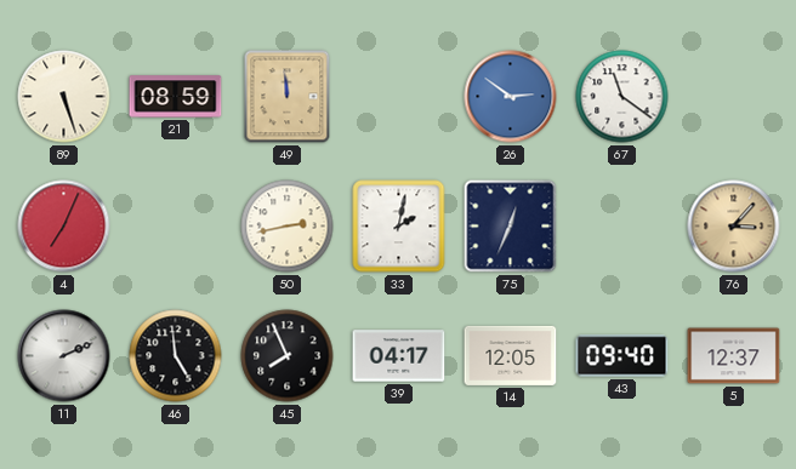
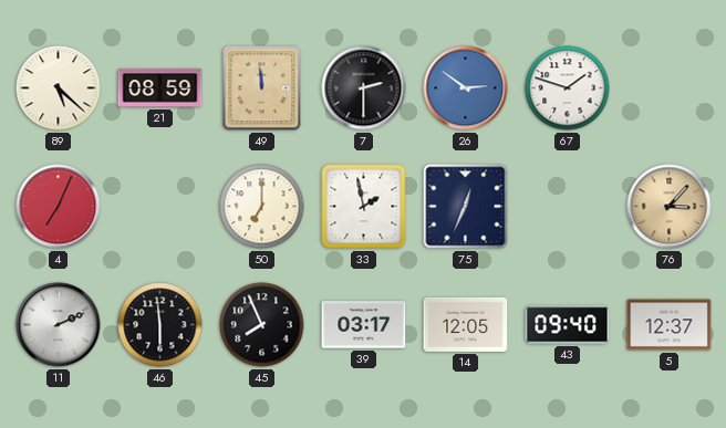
89: 5:27 -> 5:22 (59, 88)
7: none -> 2:30 (364, 88)
67: 11:21 -> 1:48 (568, 88)
50: 2:43 -> 7:00 (262, 207)
33: 2:02 -> 1:58 (364, 207)
46: 4:59 -> 5:59 (160, 325)
39: 04:17 -> 03:17 (364, 325)
